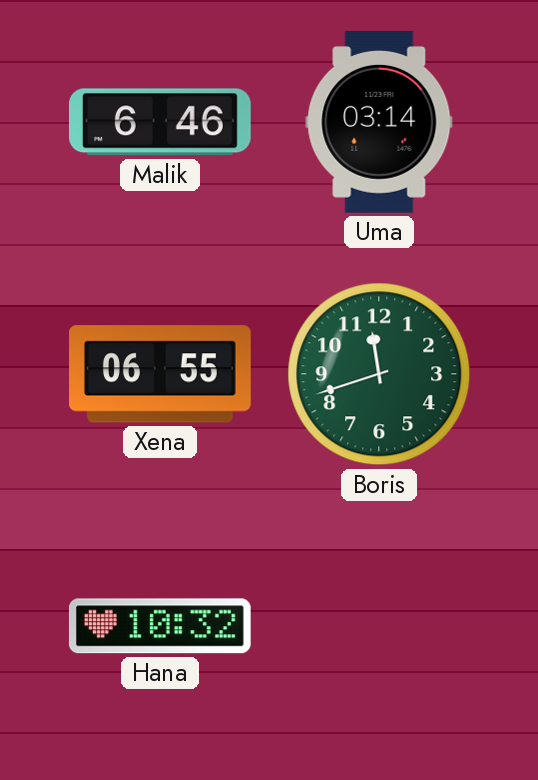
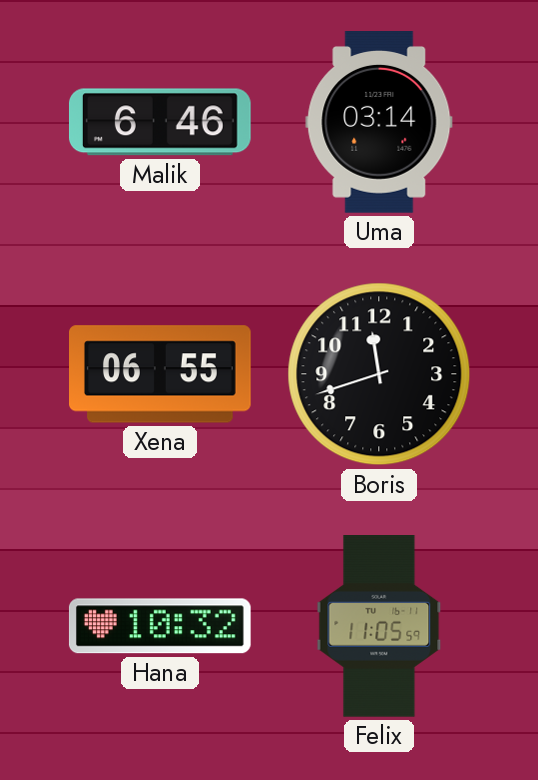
Boris dial: green -> black (379, 374)
Felix: none -> 11:05 (379, 627)
